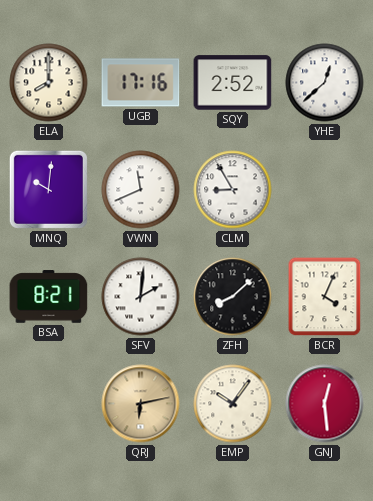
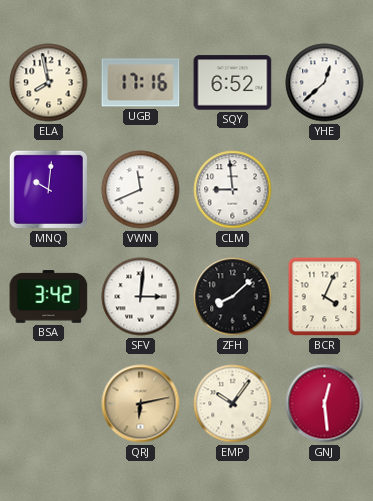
ELA: 8:00 -> 7:58 (49, 83)
SQY: 2:52 -> 6:52 (233, 83)
CLM: 8:55 -> 8:59 (233, 190)
BSA: 8:21 -> 3:42 (49, 297)
SFV: 2:01 -> 3:01 (141, 297)
